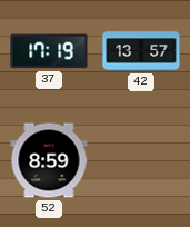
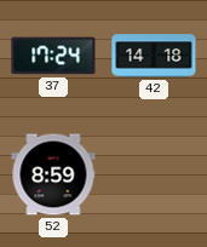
37: 17:19 -> 17:24 (53, 56)
42: 13:57 -> 14:18 (154, 56)
